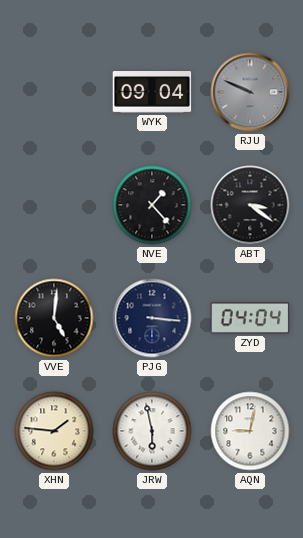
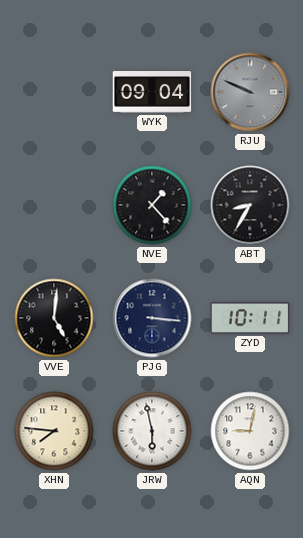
ABT: 3:21 -> 8:35 (250, 205)
ZYD: 04:04 -> 10:11 (250, 318)
XHN: 1:46 -> 7:46 (54, 431)
